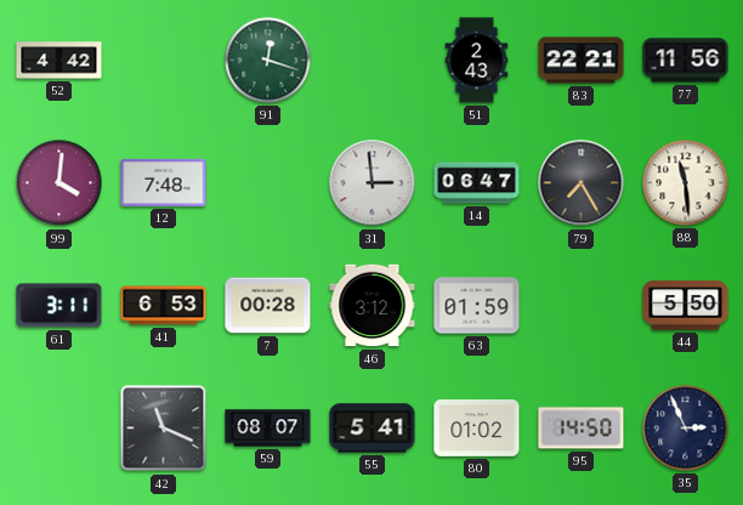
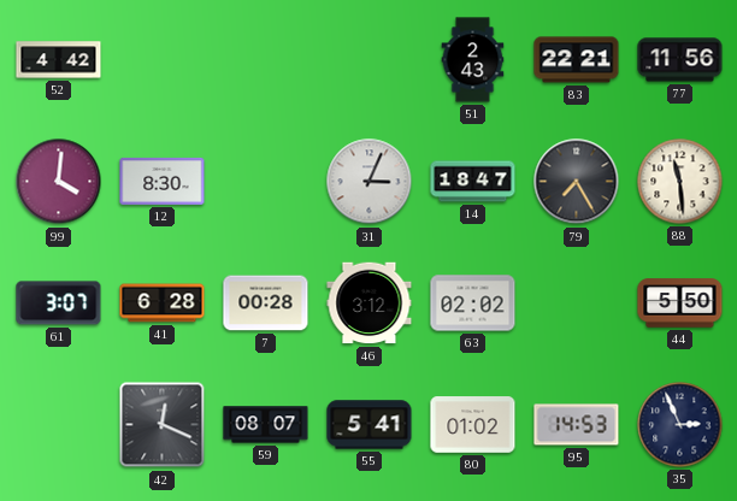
91: 12:18 -> none (268, 61)
12: 7:48 -> 8:30 (163, 181)
31: 2:59 -> 3:04 (370, 182)
14: 06:47 -> 18:47 (473, 182)
61: 3:11 -> 3:07 (59, 303)
41: 6:53 -> 6:28 (163, 303)
63: 01:59 -> 02:02 (473, 303)
42: 11:19 -> 12:19 (163, 425)
95: 14:50 -> 14:53 (577, 425)
